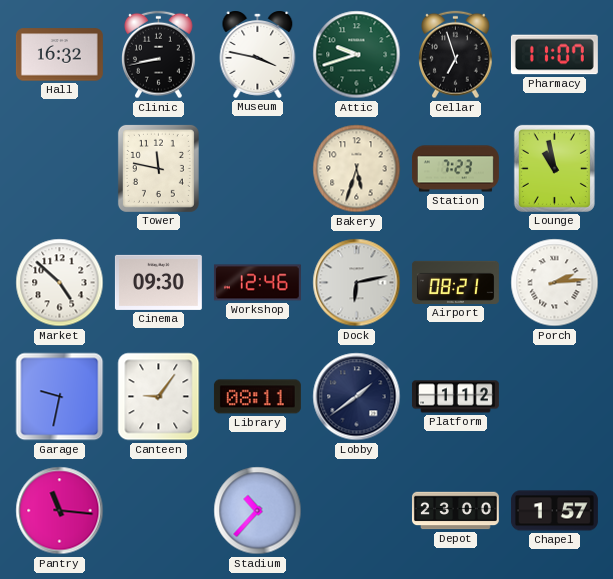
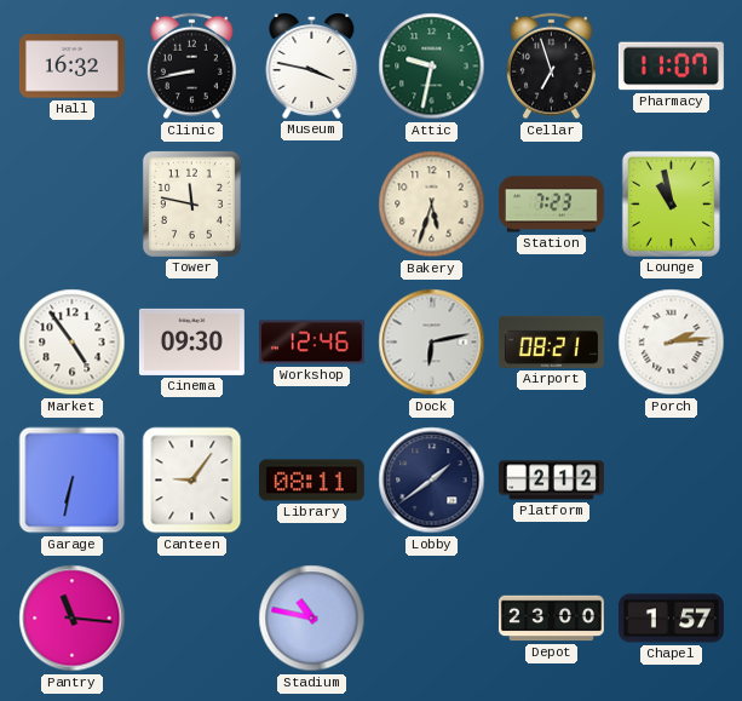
Attic: 9:42 -> 9:32 (432, 67)
Market: 4:52 -> 4:54 (73, 343)
Garage: 9:32 -> 6:32 (73, 481)
Platform: 1:12 -> 2:12 (551, 481)
Stadium: 10:37 -> 10:47 (312, 619)
